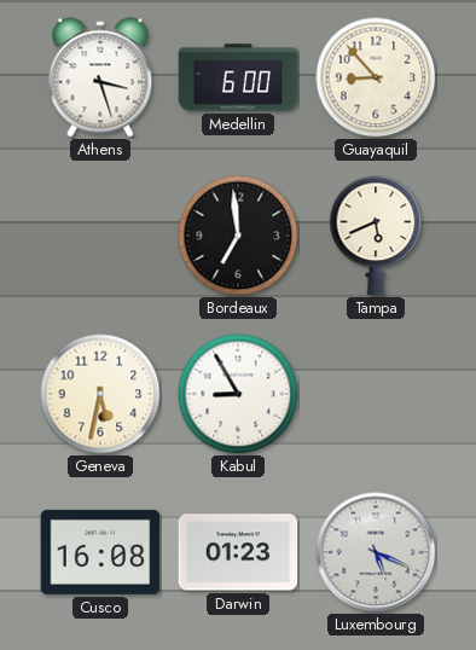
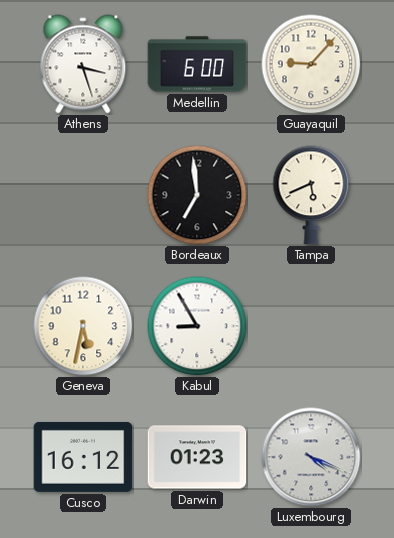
Guayaquil: 8:53 -> 9:07 (311, 64)
Cusco: 16:08 -> 16:12 (83, 457)
Luxembourg: 5:19 -> 4:19 (311, 457)
